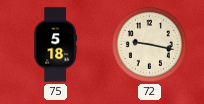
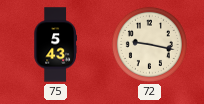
75: 5:18 -> 5:43 (55, 45)
